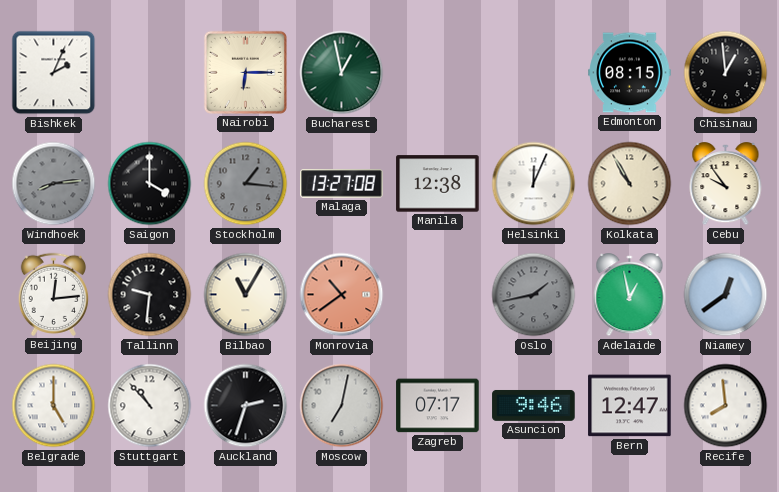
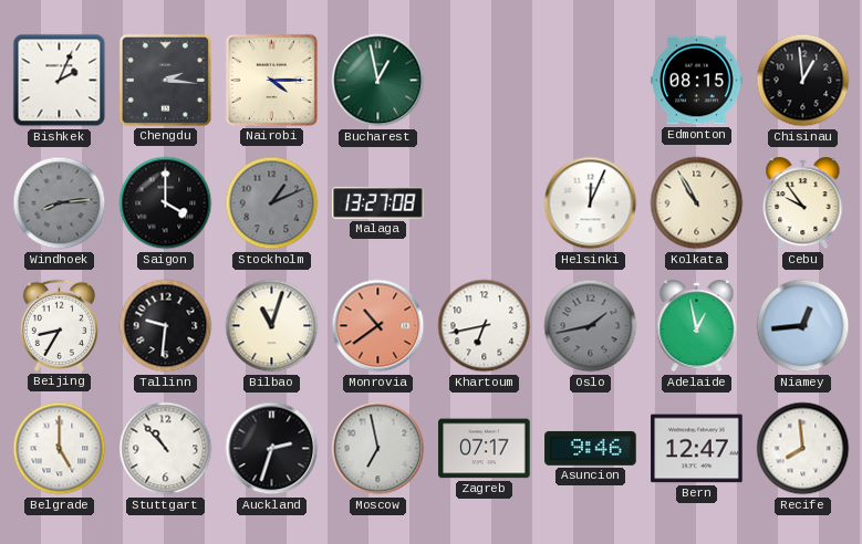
Chengdu: none -> 2:16 (165, 80)
Nairobi: 6:15 -> 4:15 (271, 80)
Stockholm: 1:16 -> 1:11 (272, 203)
Manila: 12:38 -> none (438, 184)
Beijing: 12:14 -> 8:35 (59, 325)
Bilbao: 11:05 -> 11:03 (272, 326)
Khartoum: none -> 6:43 (485, 326)
Niamey: 12:39 -> 12:44 (803, 326)
Moscow: 7:02 -> 6:58 (378, 449)
